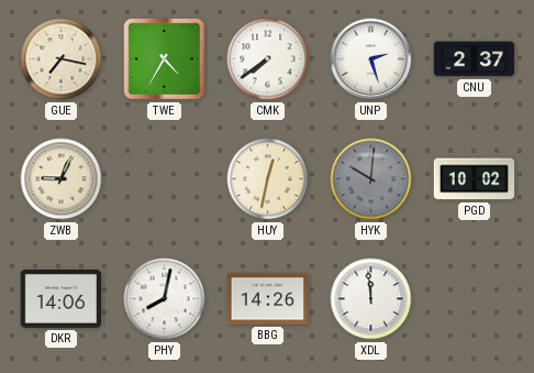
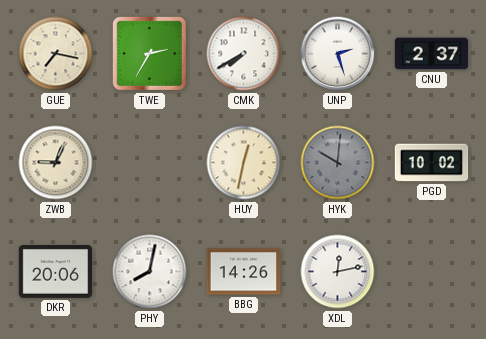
TWE: 4:35 -> 2:35 (149, 53)
CMK: 7:39 -> 7:40 (244, 54)
DKR: 14:06 -> 20:06 (56, 272)
XDL: 11:59 -> 12:13 (338, 272)
